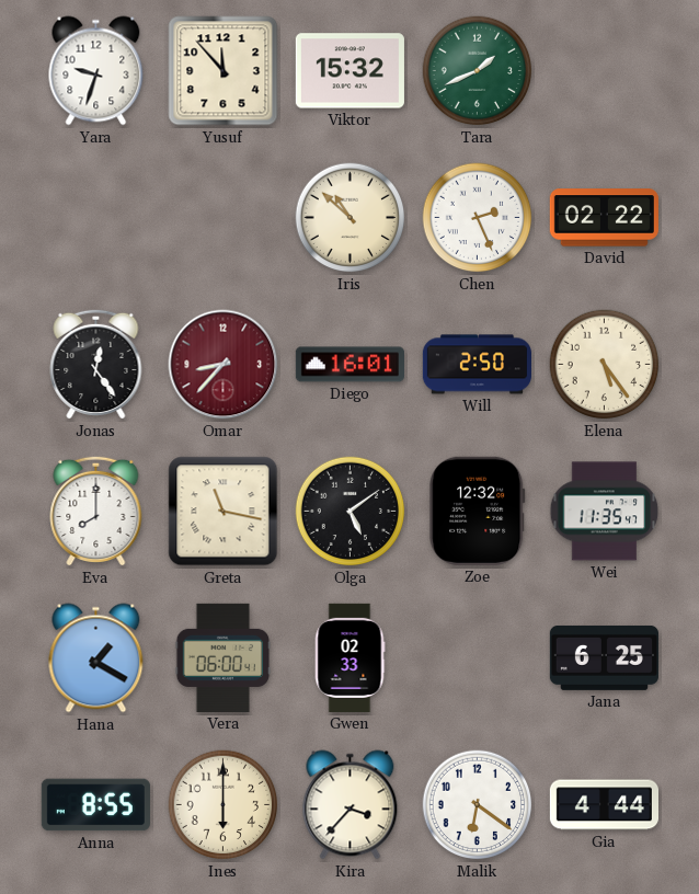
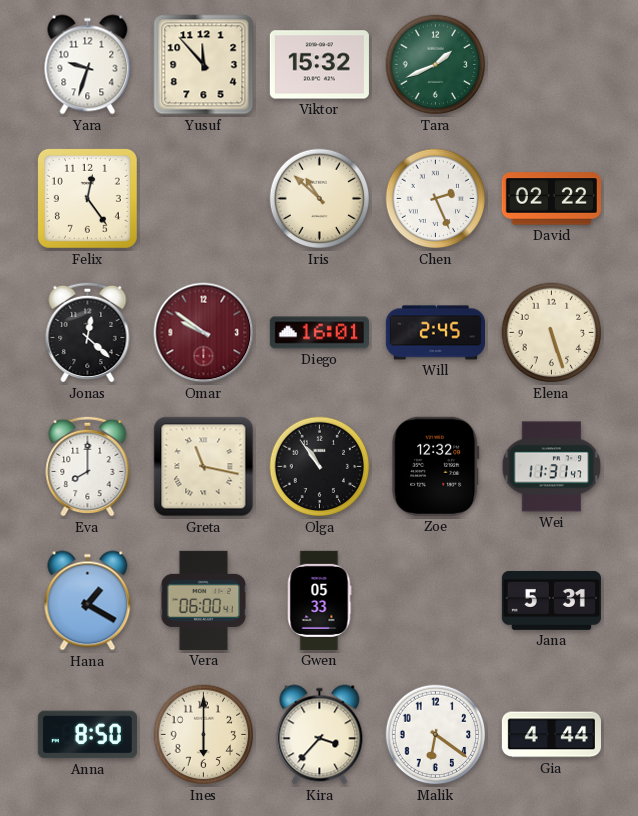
Felix: none -> 12:24 (87, 198)
Jonas: 12:24 -> 12:22 (88, 332)
Omar: 8:37 -> 9:51 (204, 333)
Will: 2:50 -> 2:45 (435, 333)
Elena: 5:24 -> 5:27 (552, 333)
Olga: 5:09 -> 10:54 (320, 467)
Wei: 11:35 -> 11:31 (552, 467)
Gwen: 02:33 -> 05:33 (319, 600)
Jana: 6:25 -> 5:31 (551, 600)
Anna: 8:55 -> 8:50 (87, 735)
